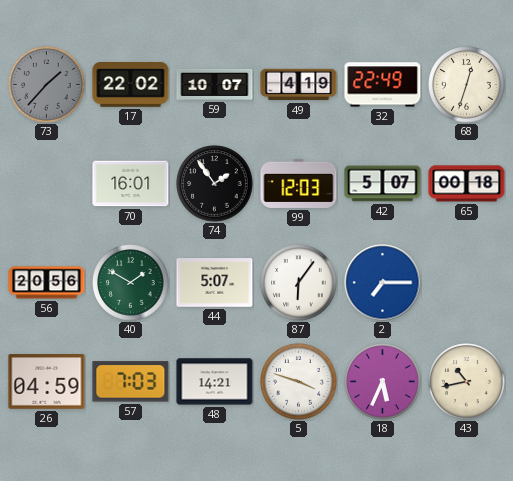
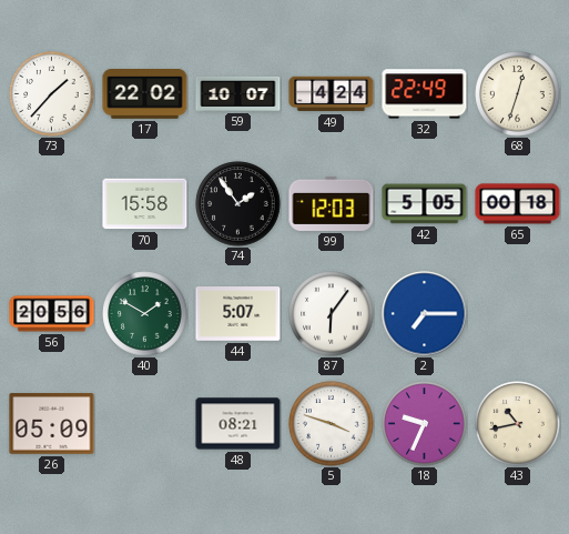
73 dial: grey -> white (52, 94)
49: 4:19 -> 4:24 (332, 94)
70: 16:01 -> 15:58 (145, 204)
42: 5:07 -> 5:05 (425, 204)
26: 04:59 -> 05:09 (52, 424)
57: 7:03 -> none (131, 382)
48: 14:21 -> 08:21 (238, 424)
18: 5:34 -> 9:34 (425, 424)
